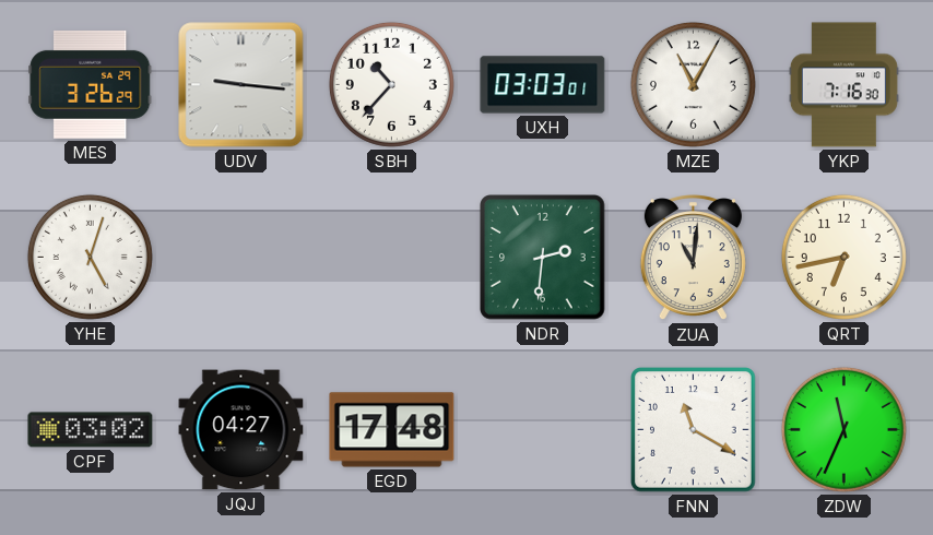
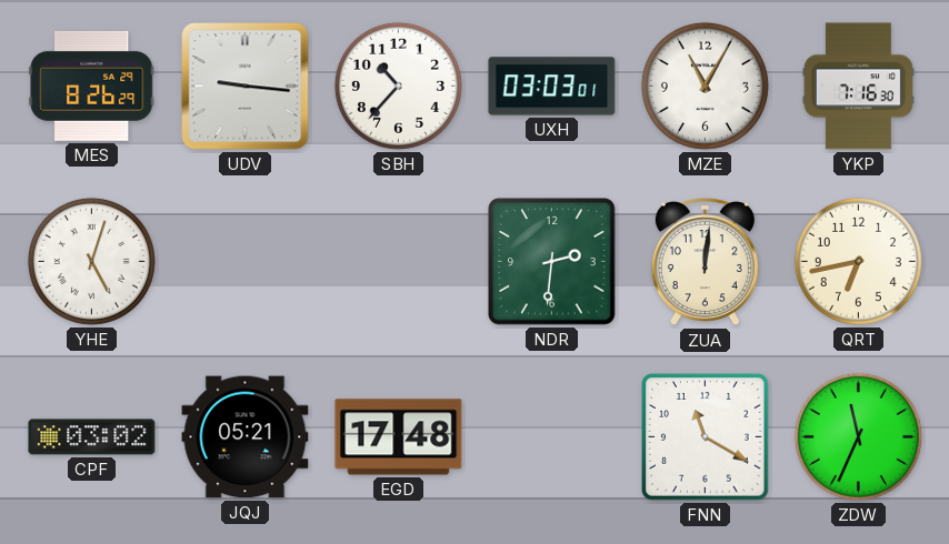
MES: 3:26 -> 8:26 (92, 85)
ZUA: 11:01 -> 12:01 (705, 262)
JQJ: 04:27 -> 05:21 (246, 437)
